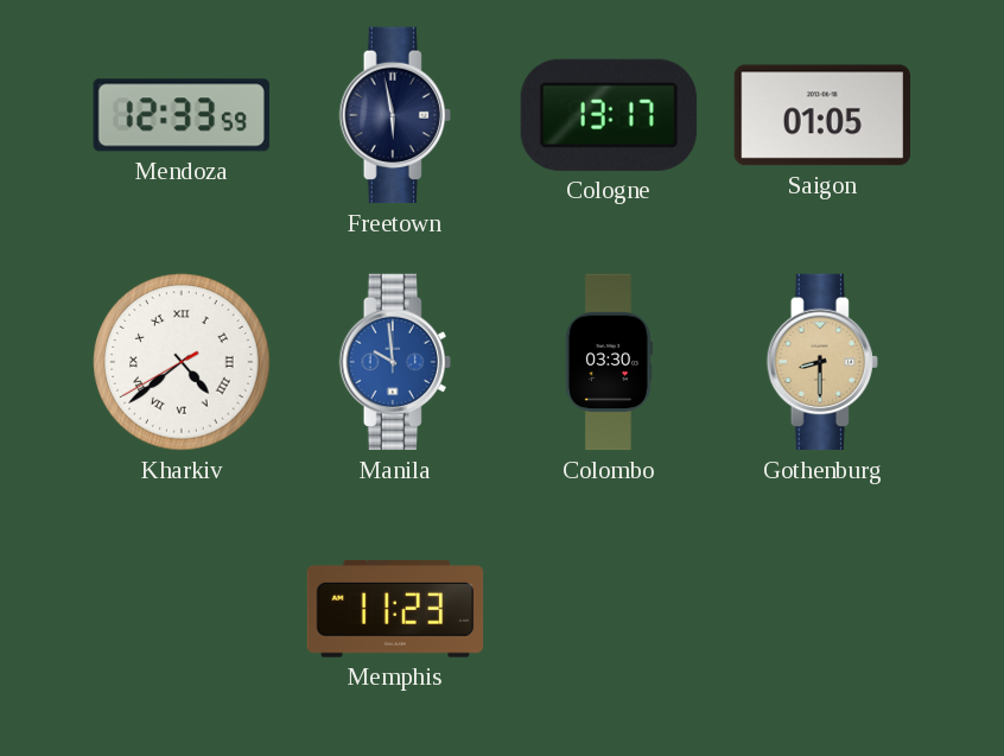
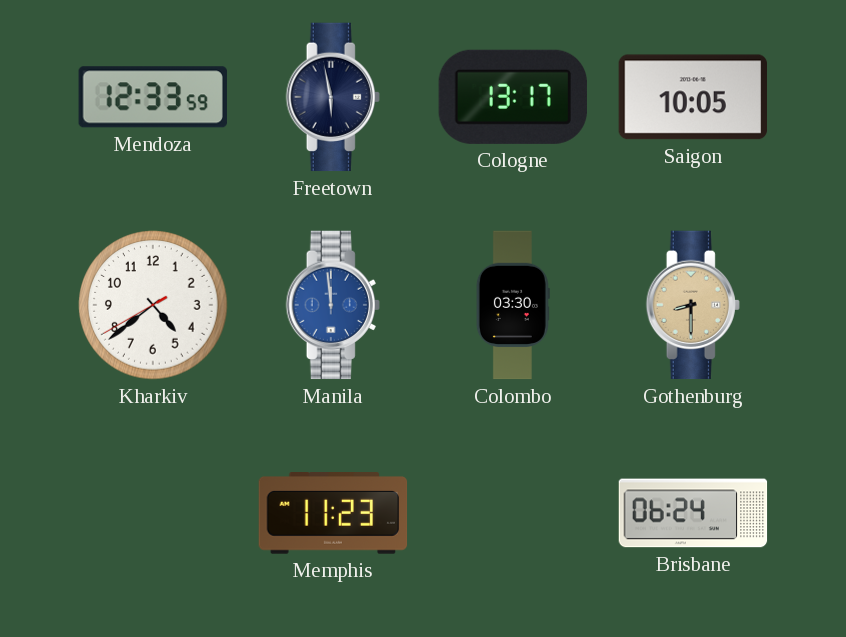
Saigon: 01:05 -> 10:05 (692, 97)
Kharkiv numerals: Roman -> Arabic (153, 305)
Manila: 9:59 -> 11:59 (333, 305)
Brisbane: none -> 06:24 (693, 513)
